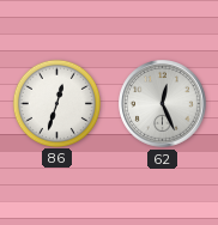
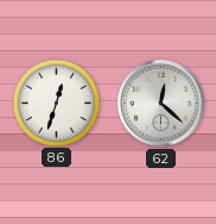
62: 12:26 -> 12:22 (161, 104)
